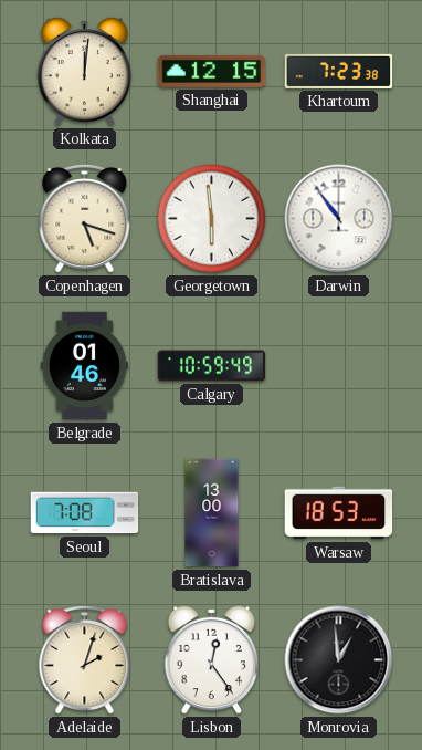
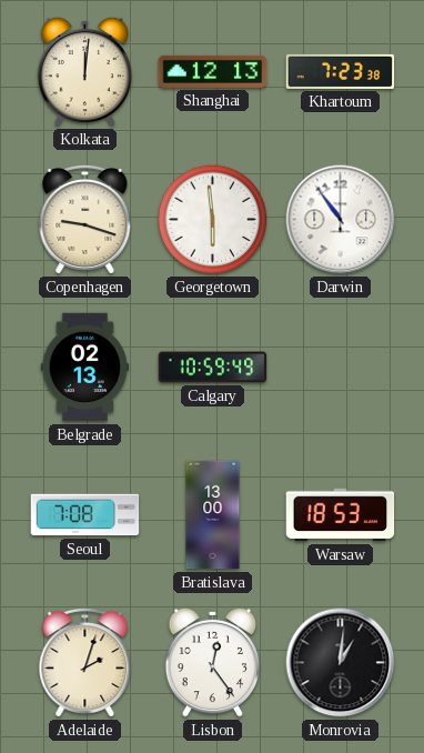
Shanghai: 12:15 -> 12:13 (213, 71)
Copenhagen: 5:18 -> 9:18 (85, 219)
Belgrade: 01:46 -> 02:13 (84, 368)
Monrovia: 12:59 -> 1:01 (341, 663)
